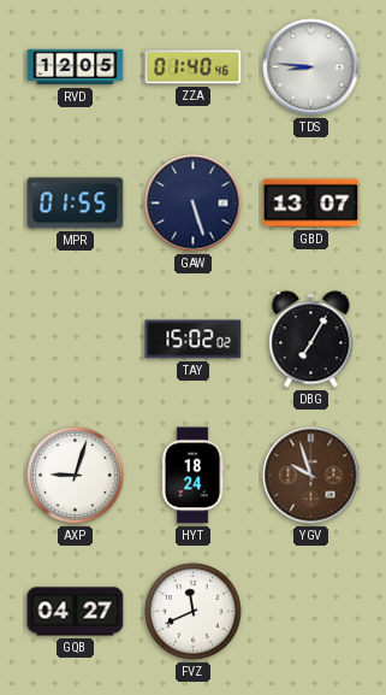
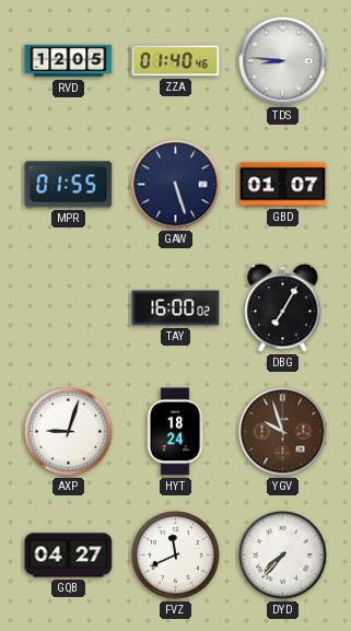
GBD: 13:07 -> 01:07 (283, 185)
TAY: 15:02 -> 16:00 (176, 308)
DYD: none -> 7:37 (283, 556)
